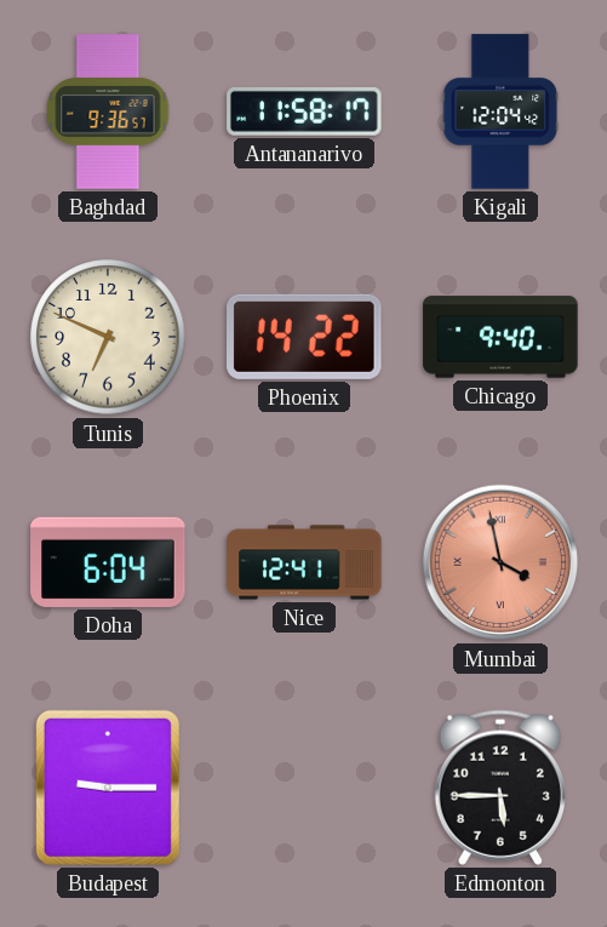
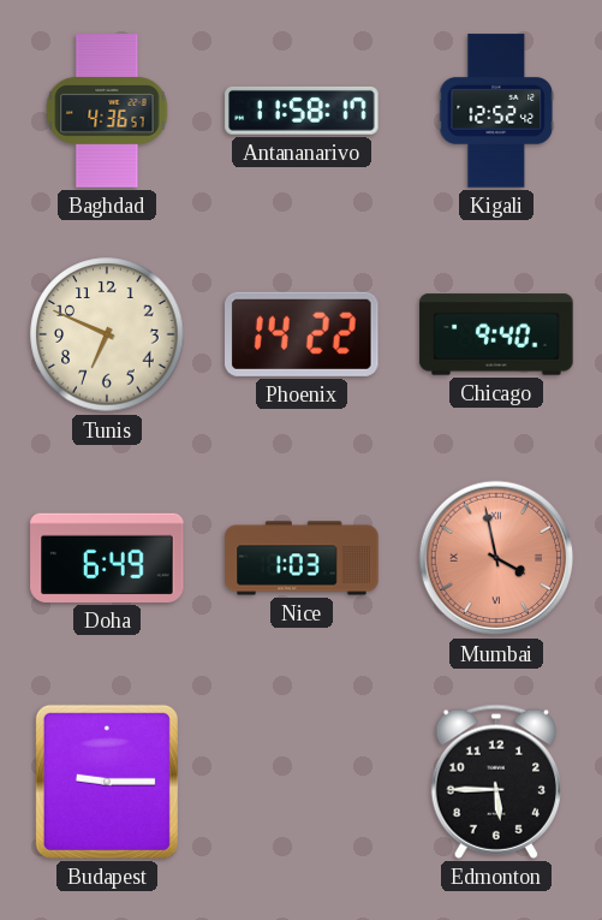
Baghdad: 9:36 -> 4:36 (107, 111)
Kigali: 12:04 -> 12:52 (496, 111)
Doha: 6:04 -> 6:49 (107, 558)
Nice: 12:41 -> 1:03 (302, 558)
